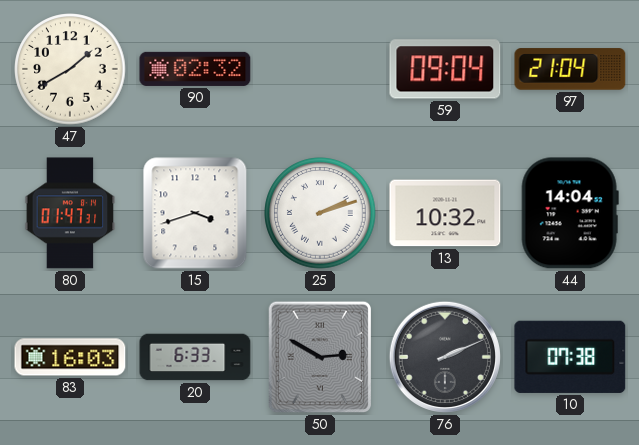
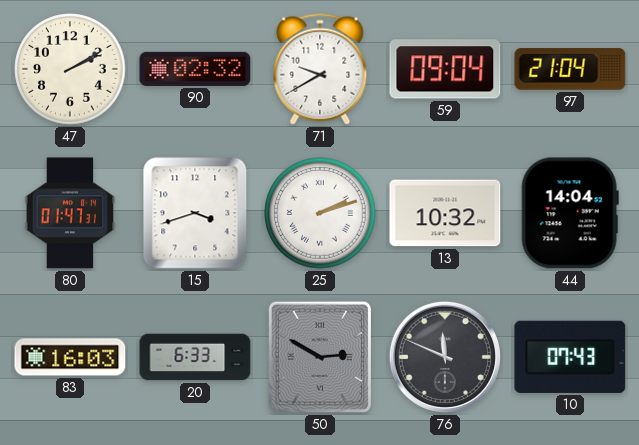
47: 1:40 -> 2:10 (70, 69)
71: none -> 9:40 (320, 69)
76: 2:11 -> 11:49 (445, 357)
10: 07:38 -> 07:43 (570, 357)
